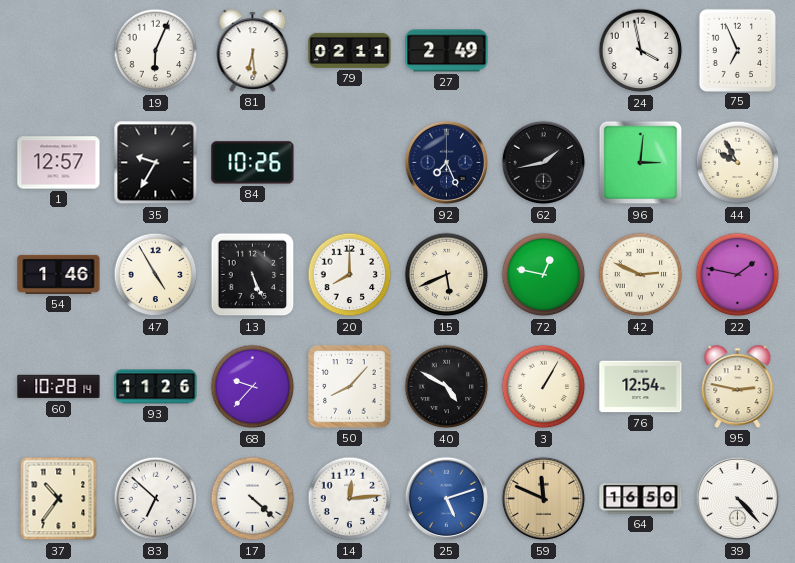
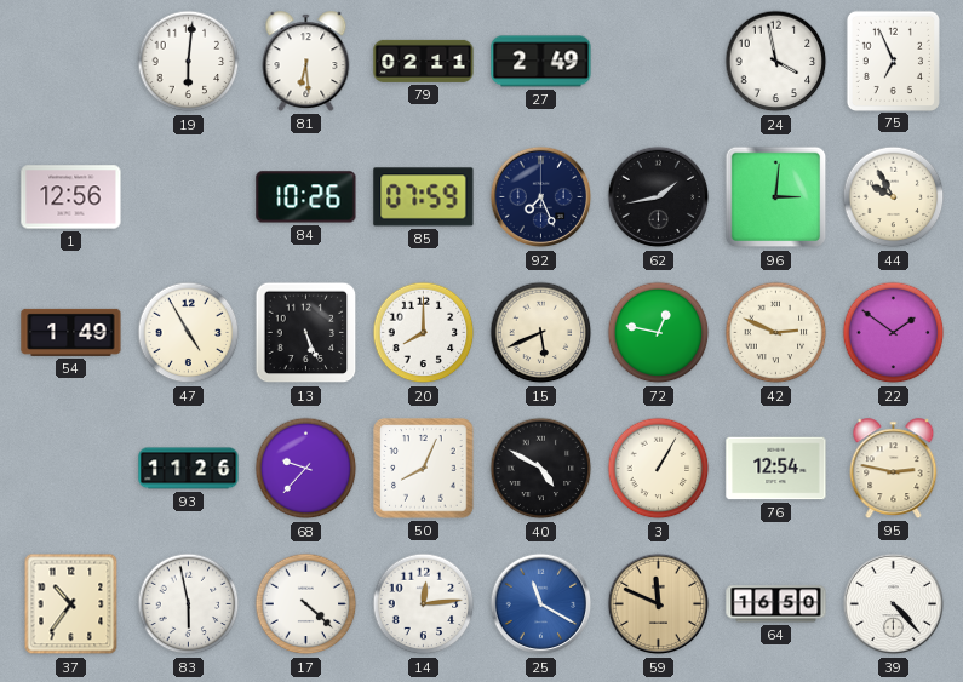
19: 6:04 -> 6:01 (189, 62)
1: 12:57 -> 12:56 (71, 197)
35: 9:35 -> none (156, 163)
85: none -> 07:59 (424, 197)
54: 1:46 -> 1:49 (71, 332)
22: 1:47 -> 1:51 (894, 333)
60: 10:28 -> none (59, 387)
50: 8:07 -> 8:04 (424, 469)
83: 6:52 -> 5:58 (189, 604)
25: 5:12 -> 11:20 (541, 604)
